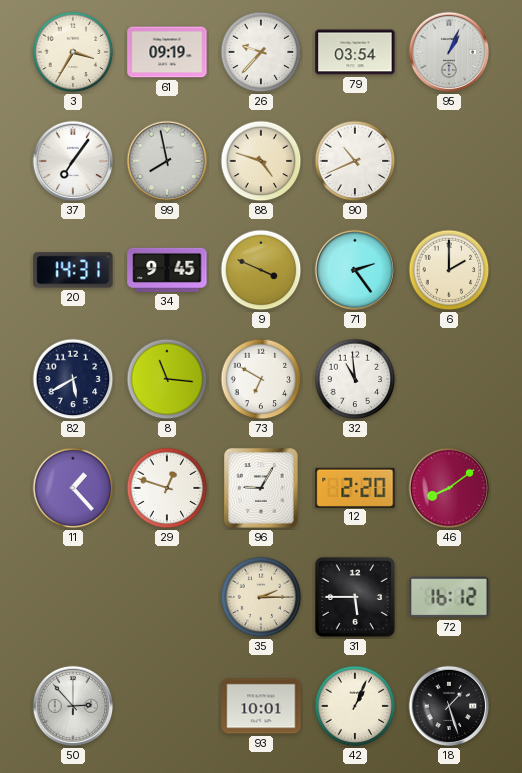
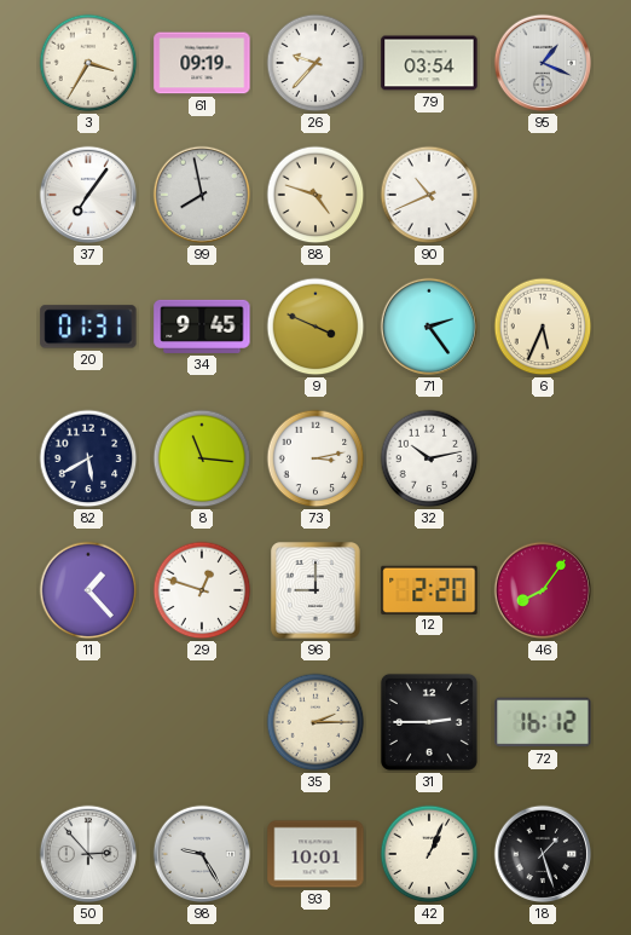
95: 1:04 -> 1:19 (543, 63)
20: 14:31 -> 01:31 (88, 327)
6: 2:00 -> 5:34 (543, 327)
73: 6:50 -> 3:13 (315, 458)
32: 10:59 -> 10:13 (429, 458)
96: 9:05 -> 9:00 (317, 591)
46: 8:09 -> 8:06 (543, 590)
31: 5:45 -> 2:45 (429, 722)
98: none -> 9:25 (202, 854)
